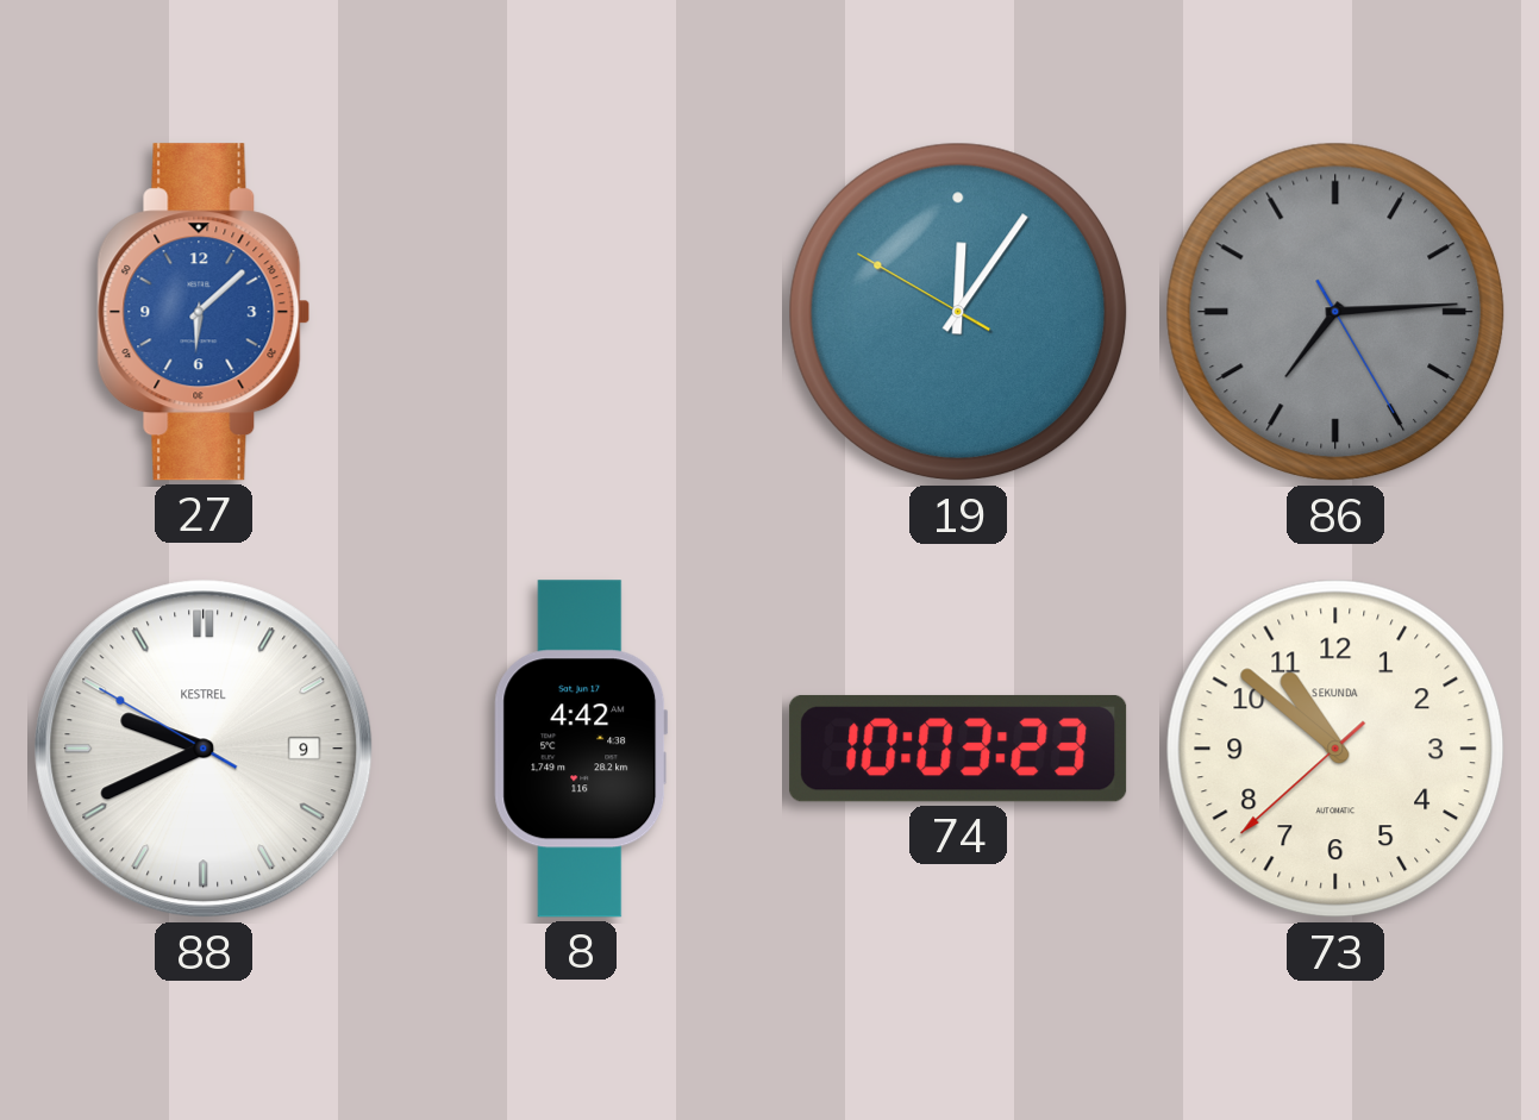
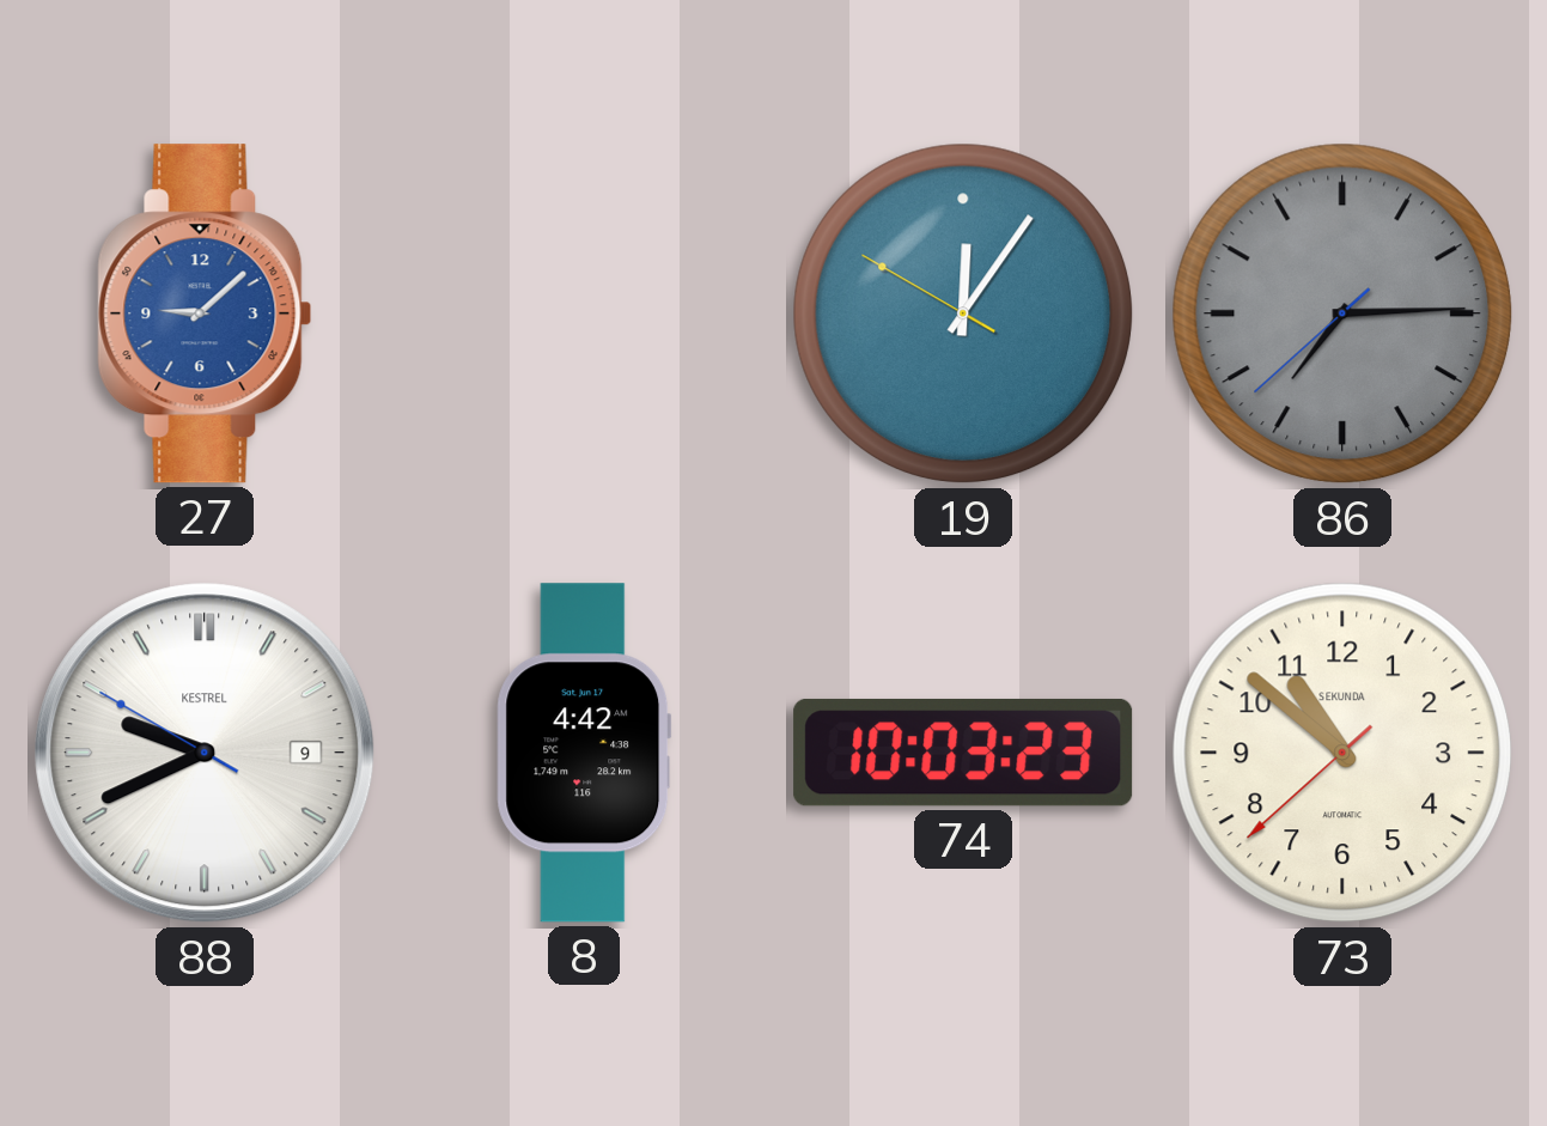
27: 6:08 -> 9:08 (205, 314)
86: 7:14:25 -> 7:14:38 (1342, 314)
